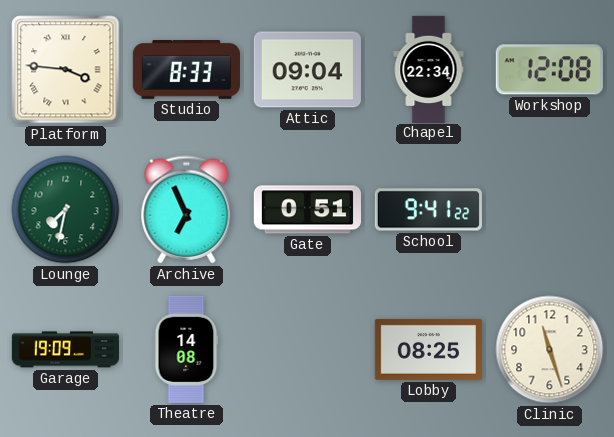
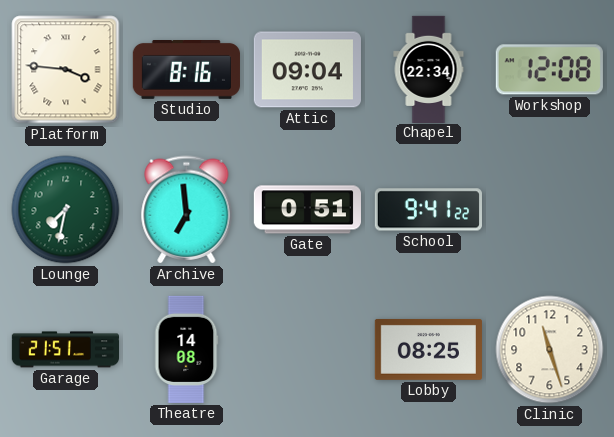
Studio: 8:33 -> 8:16 (186, 70)
Archive: 6:56 -> 6:59 (187, 210)
Garage: 19:09 -> 21:51 (65, 350)
